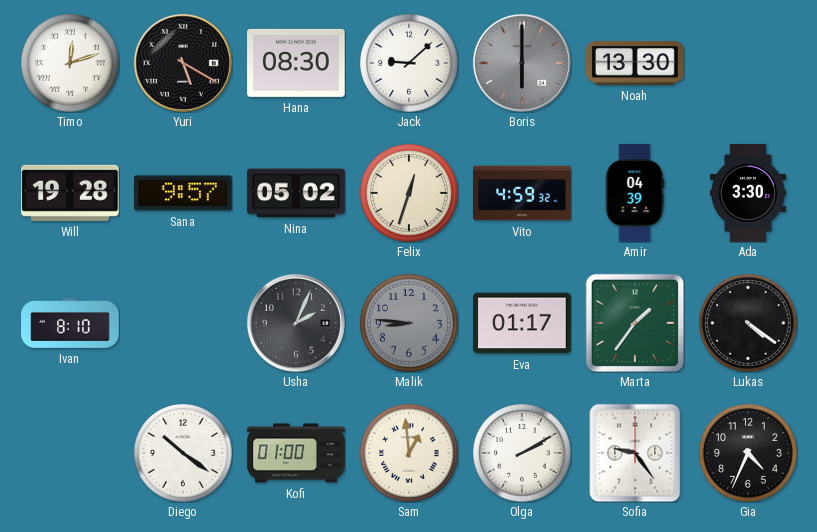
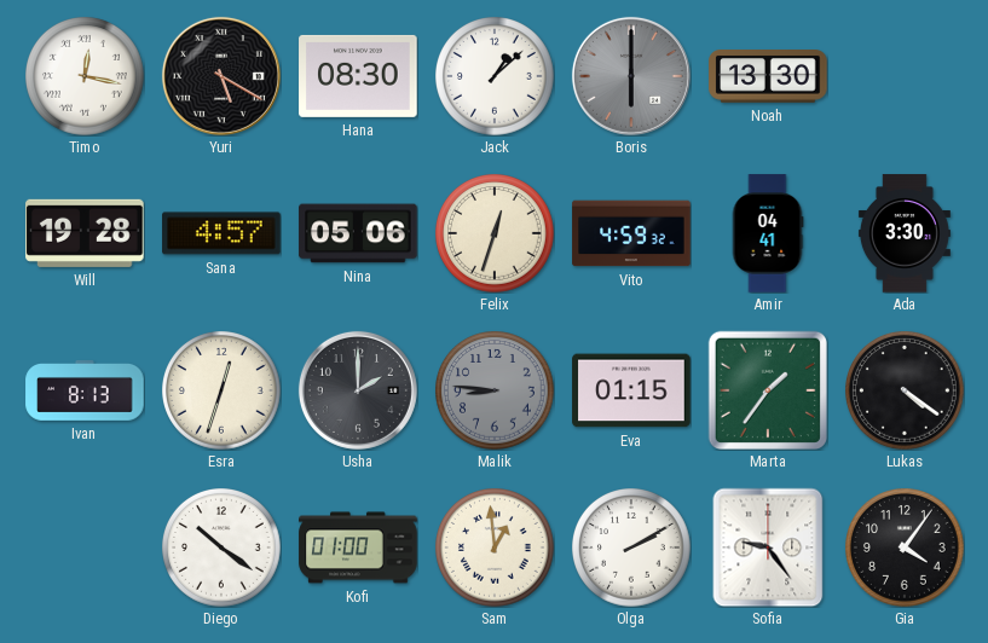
Timo: 12:12 -> 12:17 (86, 77)
Jack: 9:08 -> 1:08 (496, 77)
Sana: 9:57 -> 4:57 (221, 233)
Nina: 05:02 -> 05:06 (358, 233)
Amir: 04:39 -> 04:41 (768, 233)
Ivan: 8:10 -> 8:13 (85, 392)
Esra: none -> 12:33 (223, 392)
Usha: 2:04 -> 2:00 (358, 390)
Eva: 01:17 -> 01:15 (631, 390)
Gia: 4:34 -> 4:06 (906, 549)
